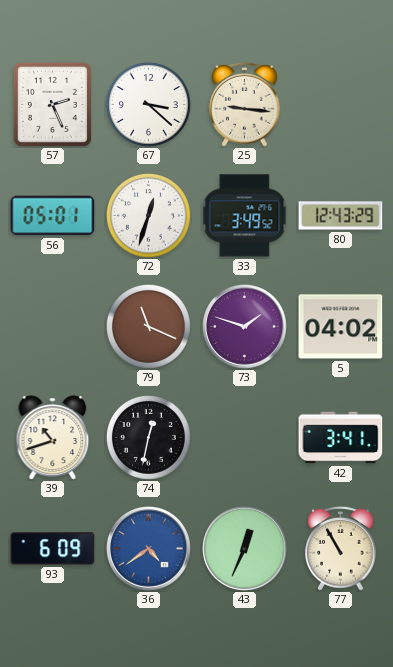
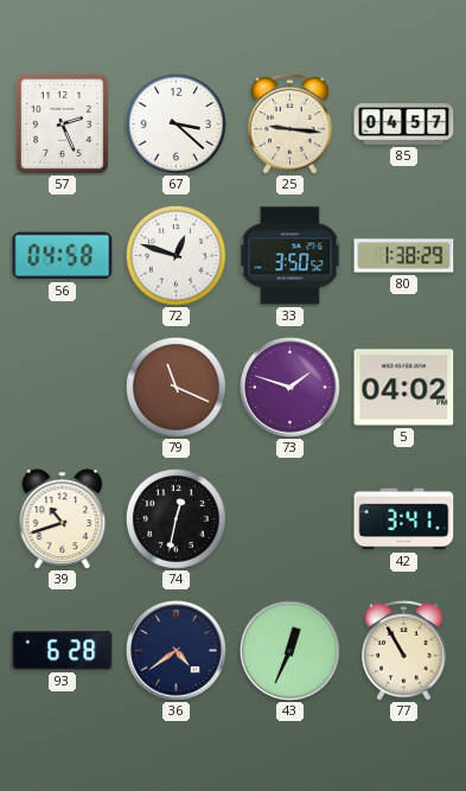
85: none -> 04:57 (404, 125)
56: 05:01 -> 04:58 (63, 256)
72: 12:33 -> 12:48 (175, 255)
33: 3:49 -> 3:50 (291, 256)
80: 12:43 -> 1:38 (404, 256)
93: 6:09 -> 6:28 (63, 651)
36 dial: blue -> navy (177, 651)
